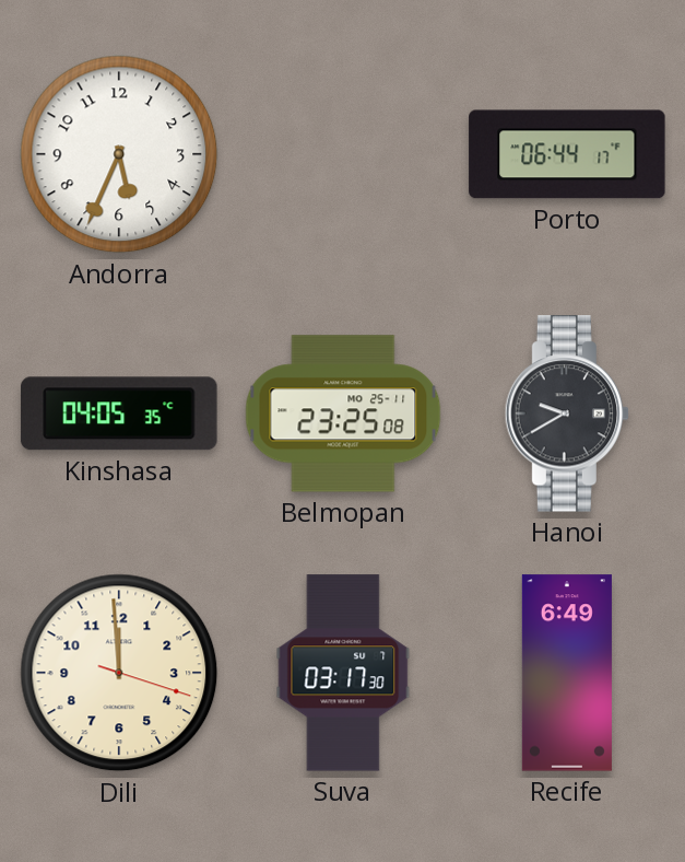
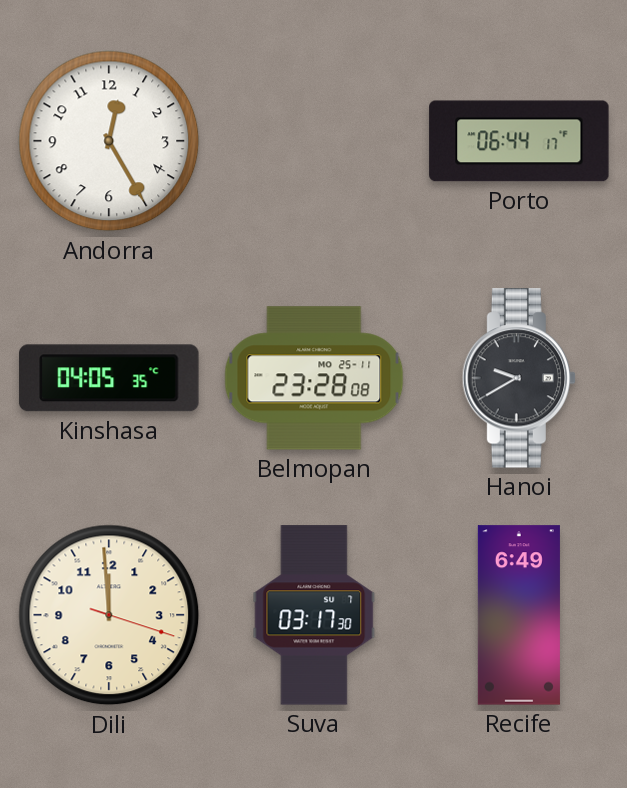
Andorra: 5:34 -> 12:25 (109, 141)
Belmopan: 23:25 -> 23:28 (314, 378)
